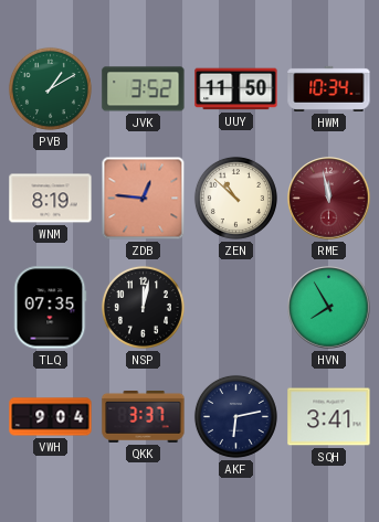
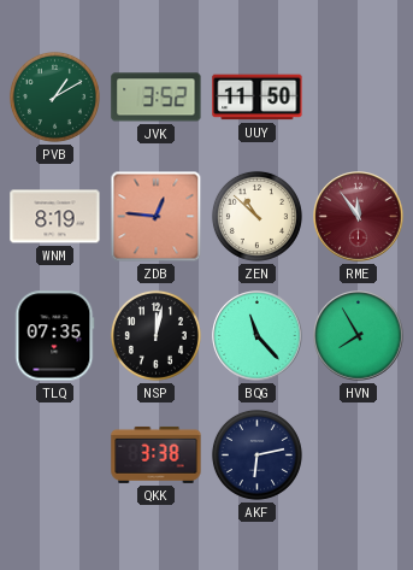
HWM: 10:34 -> none (329, 88)
RME: 11:58 -> 11:54 (359, 217)
BQG: none -> 11:23 (258, 336)
VWH: 9:04 -> none (51, 417)
QKK: 3:37 -> 3:38 (157, 454)
SQH: 3:41 -> none (329, 417)
